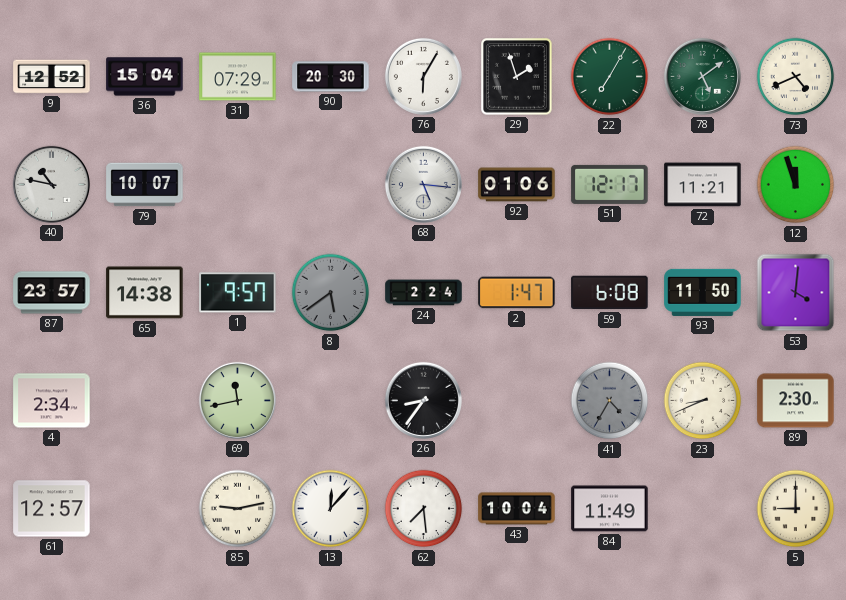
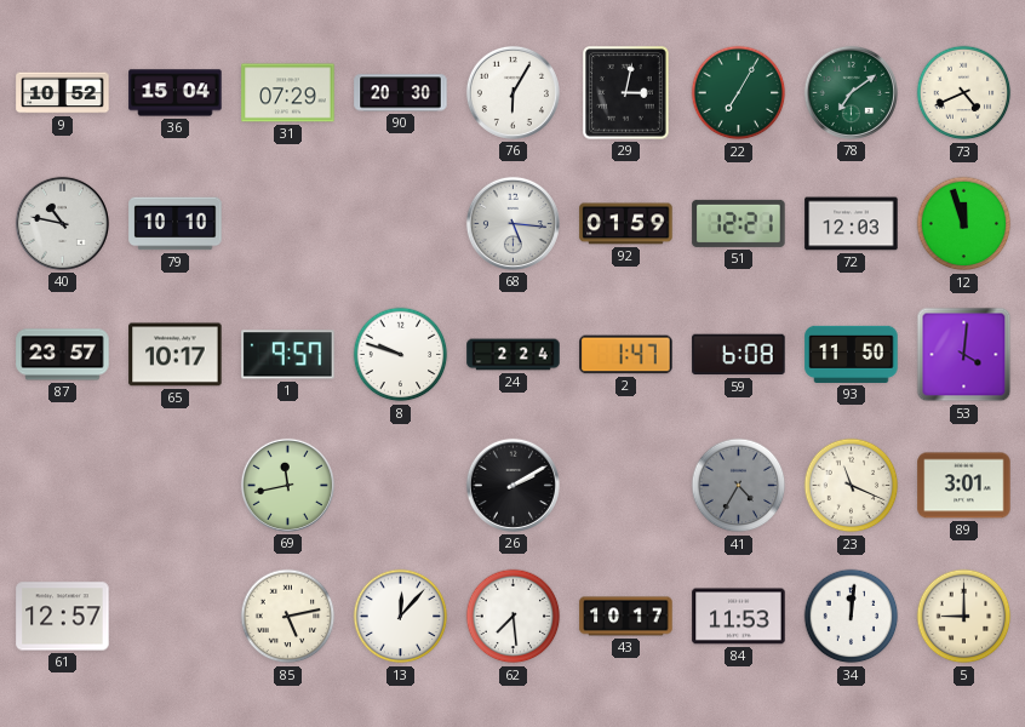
9: 12:52 -> 10:52 (63, 93)
29: 1:57 -> 3:02 (626, 93)
78: 5:09 -> 7:09 (851, 92)
79: 10:07 -> 10:10 (176, 224)
92: 01:06 -> 01:59 (626, 224)
51: 12:17 -> 12:21 (739, 223)
72: 11:21 -> 12:03 (852, 224)
65: 14:38 -> 10:17 (176, 355)
8: 5:39 -> 9:48 (401, 355)
8 dial: grey -> white (401, 355)
4: 2:34 -> none (52, 401)
26: 8:36 -> 2:10 (512, 485)
23: 8:41 -> 11:19 (852, 486)
89: 2:30 -> 3:01 (964, 486)
85: 9:13 -> 5:13 (288, 617)
43: 10:04 -> 10:17 (626, 617)
84: 11:49 -> 11:53 (739, 617)
34: none -> 12:01 (852, 617)
